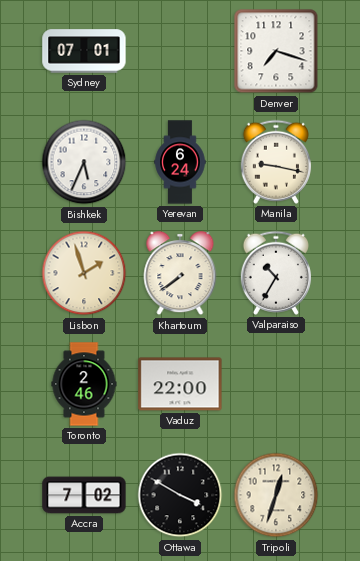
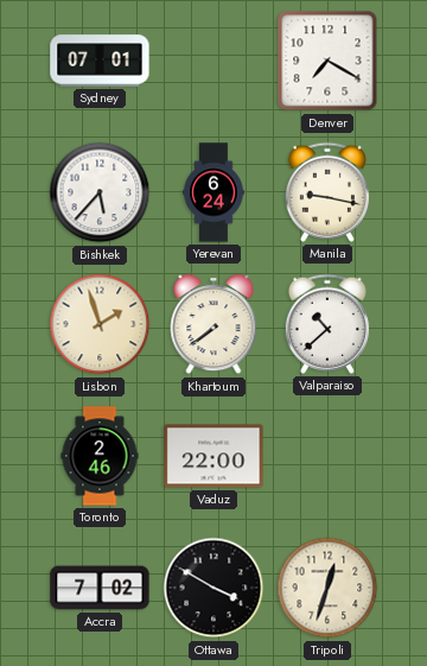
Denver: 7:18 -> 7:20 (327, 61)
Bishkek: 5:34 -> 5:37 (100, 192)
Valparaiso: 10:35 -> 10:38 (327, 324)
